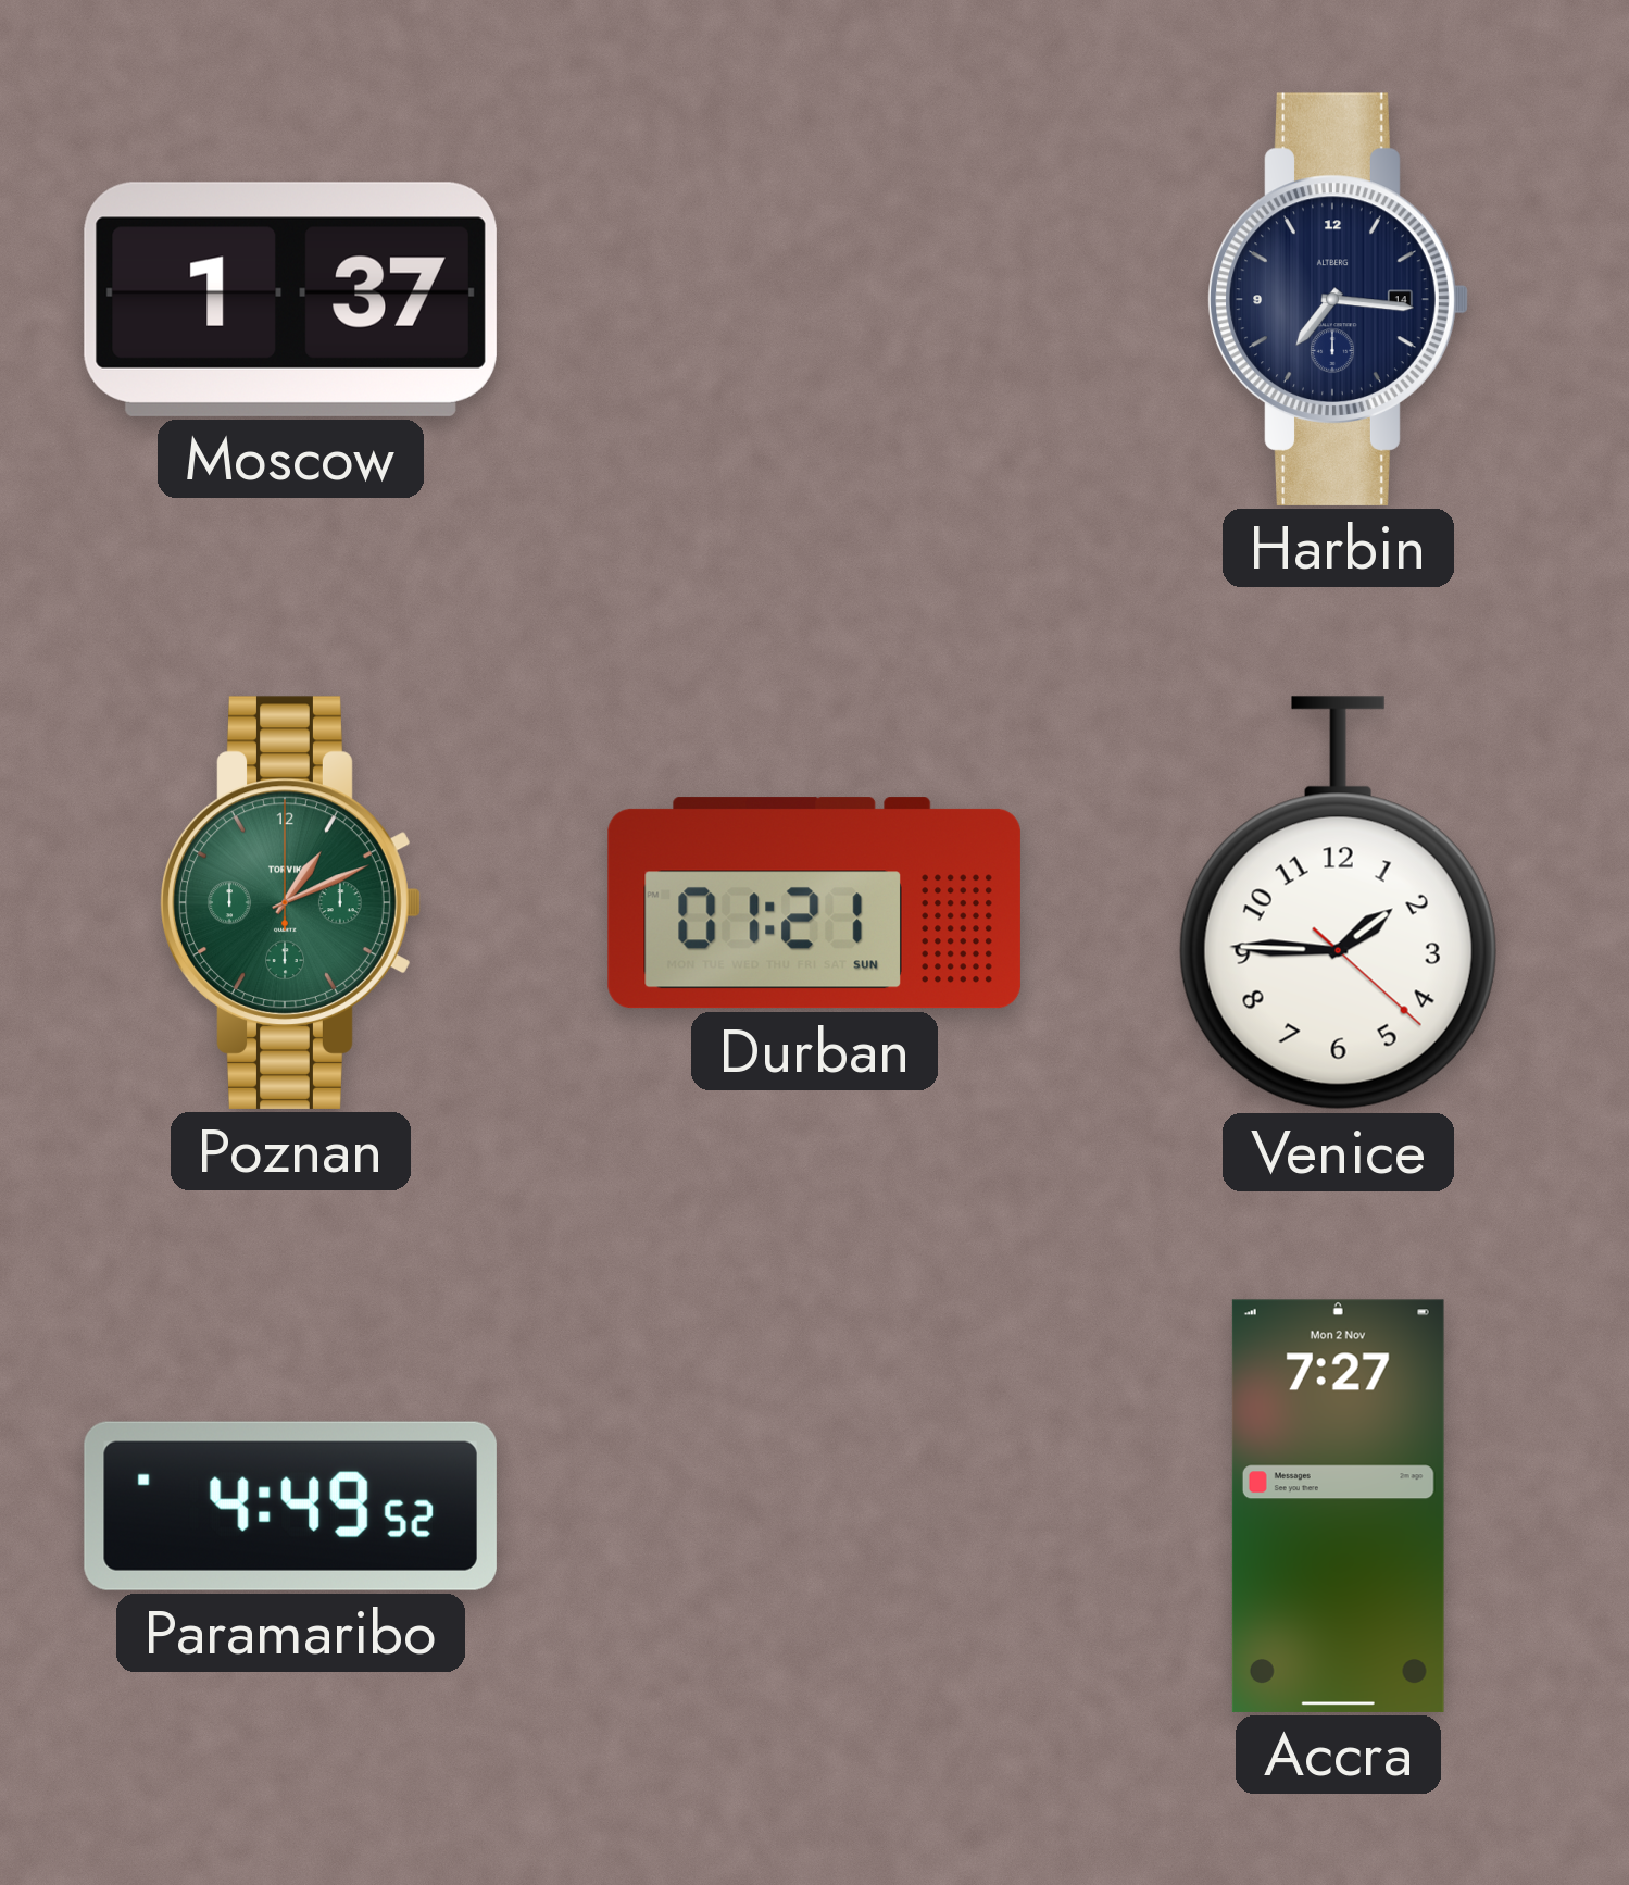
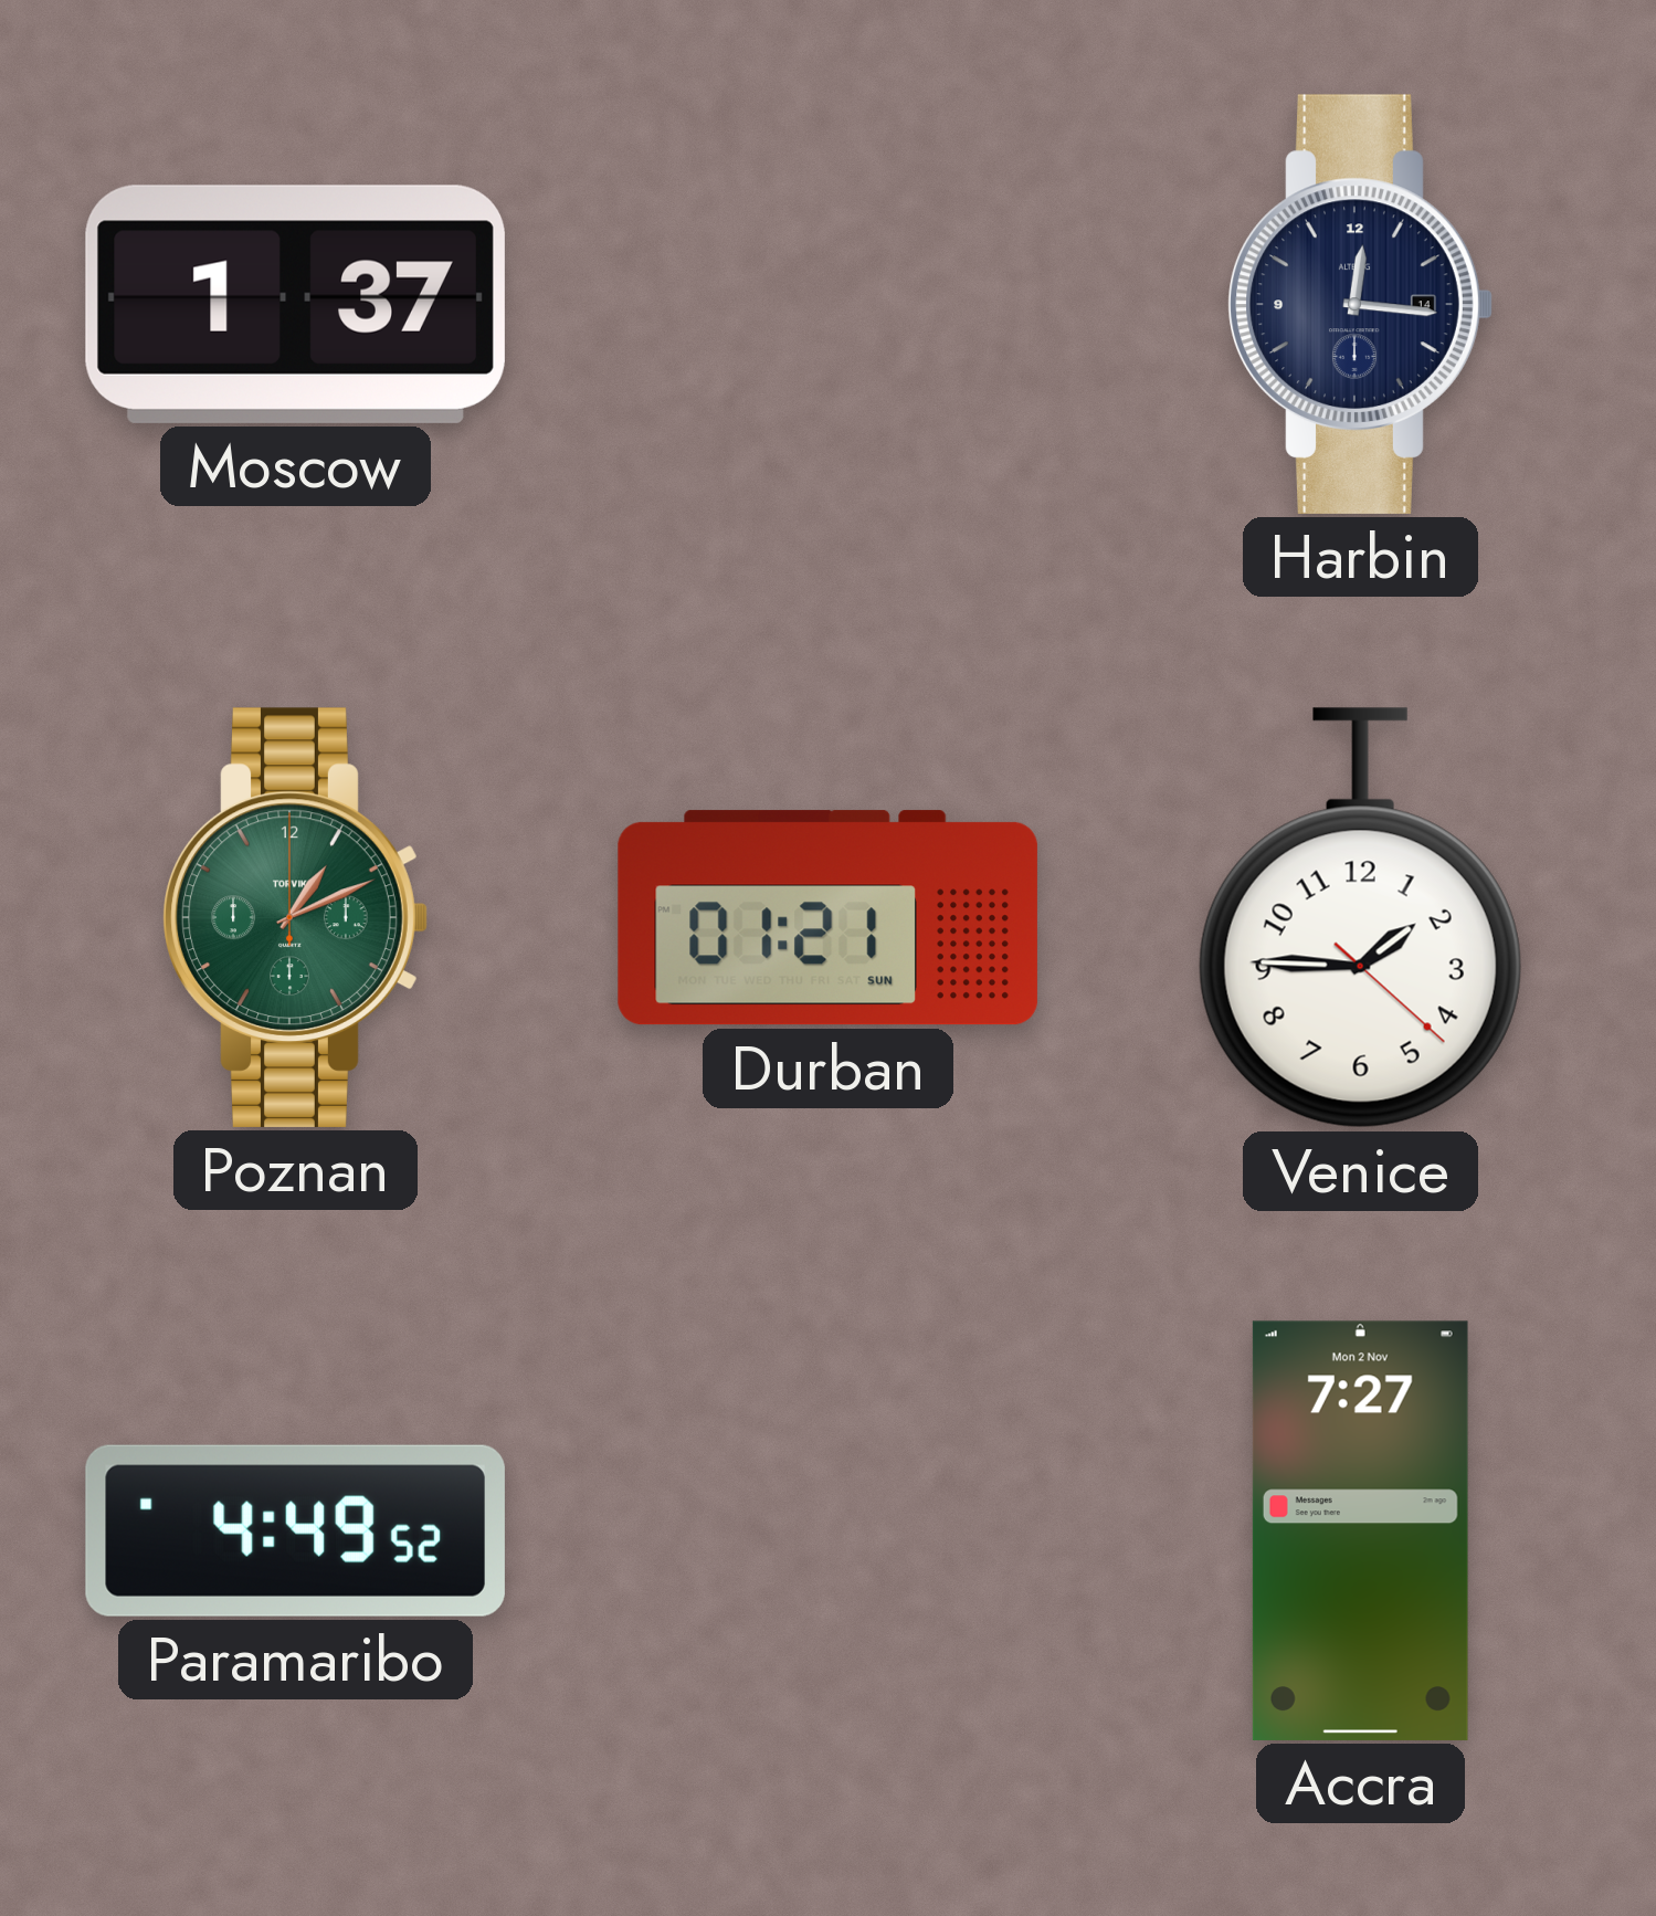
Harbin: 7:16 -> 12:16 (1360, 304)
